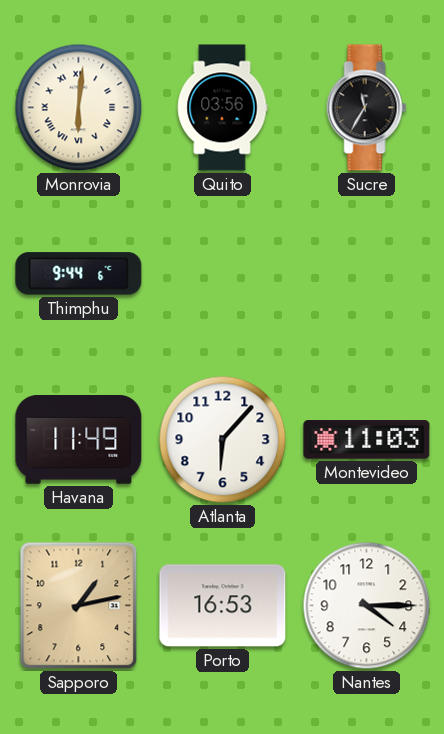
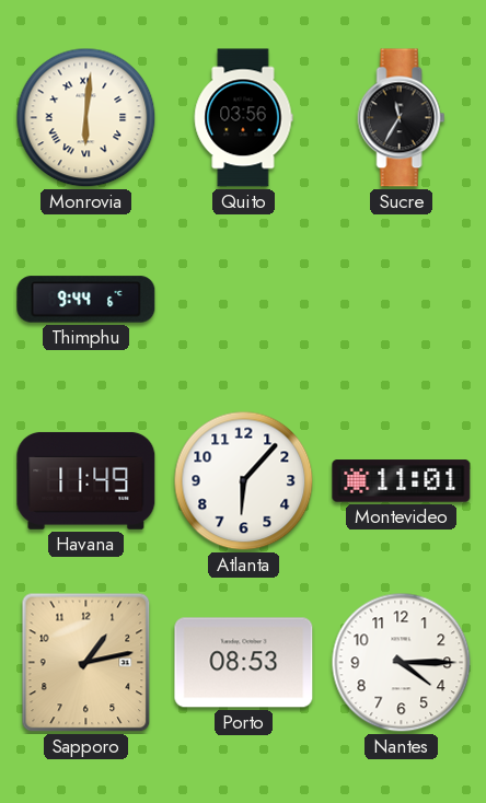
Montevideo: 11:03 -> 11:01 (402, 481)
Porto: 16:53 -> 08:53 (244, 663)
